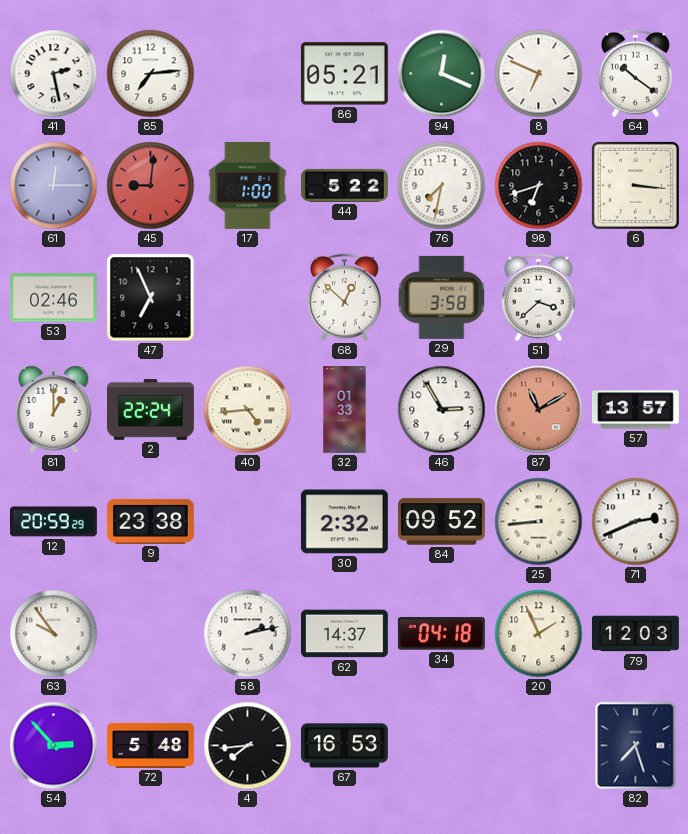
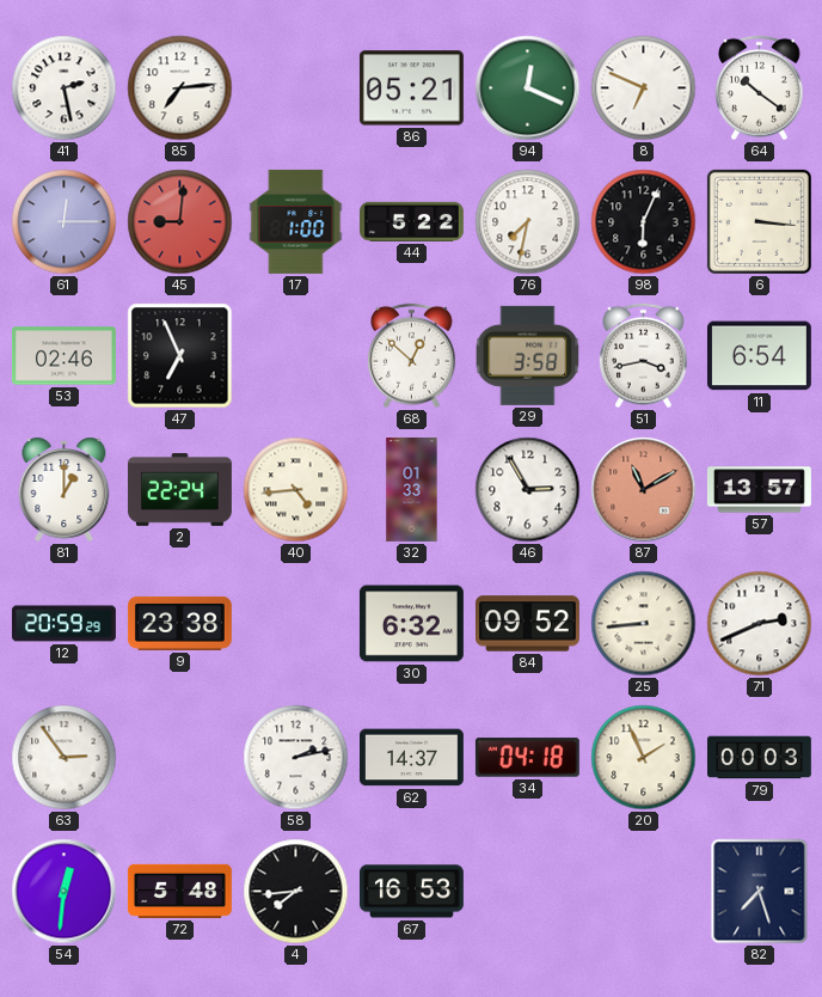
98: 6:42 -> 6:04 (644, 222)
51: 3:38 -> 3:43 (644, 356)
11: none -> 6:54 (759, 356)
30: 2:32 -> 6:32 (411, 624)
63: 9:54 -> 2:54 (65, 758)
79: 12:03 -> 00:03 (759, 758)
54: 2:53 -> 12:31 (65, 892)
